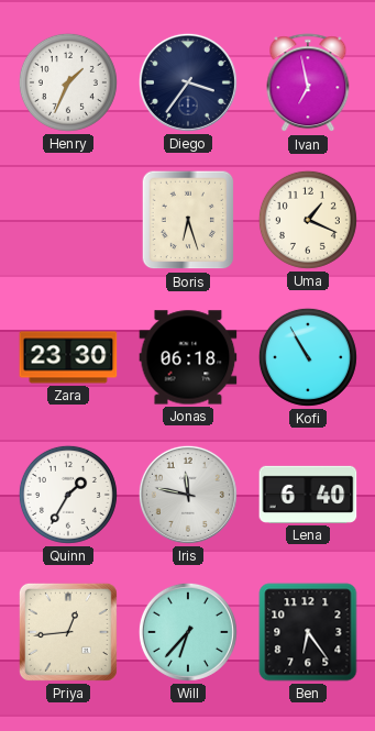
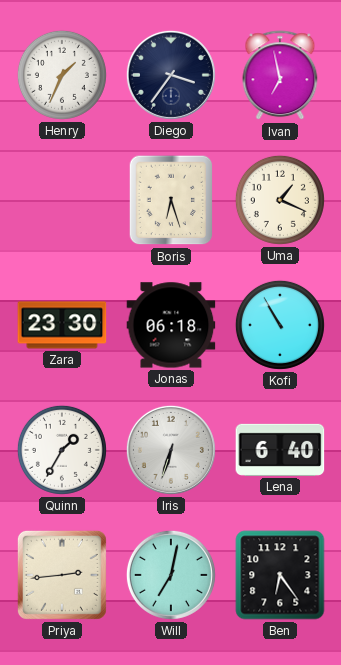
Iris: 11:47 -> 6:33 (171, 450)
Priya: 12:44 -> 2:44 (62, 575)
Will: 6:37 -> 7:02 (171, 575)
